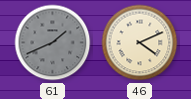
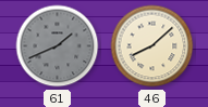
46: 4:11 -> 8:08 (152, 46)
